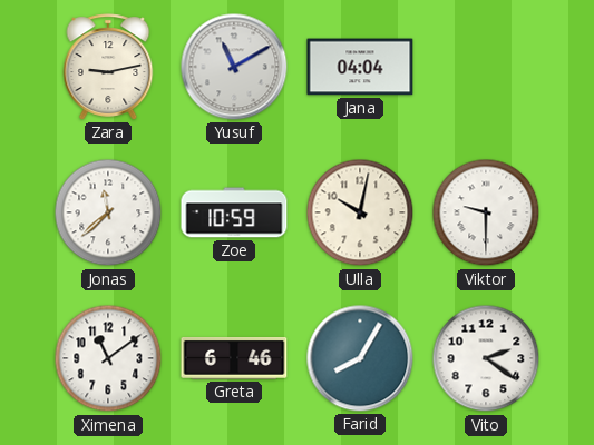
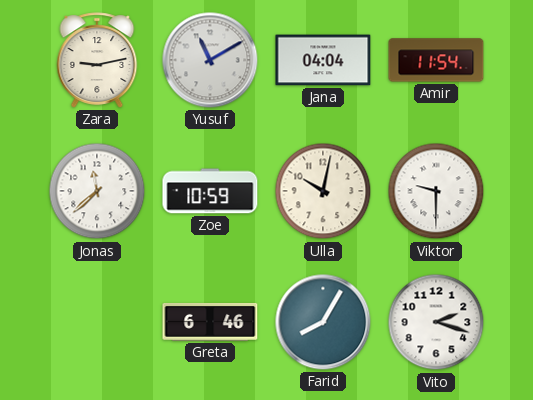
Amir: none -> 11:54 (436, 60)
Ximena: 11:09 -> none (108, 358)
Vito: 2:21 -> 2:18 (436, 322)
